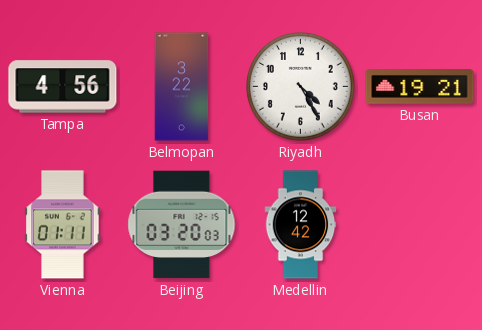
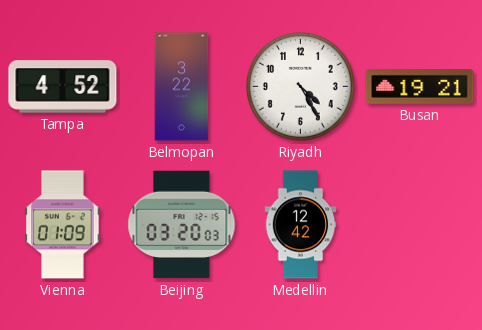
Tampa: 4:56 -> 4:52 (63, 87)
Vienna: 01:11 -> 01:09 (63, 225)
